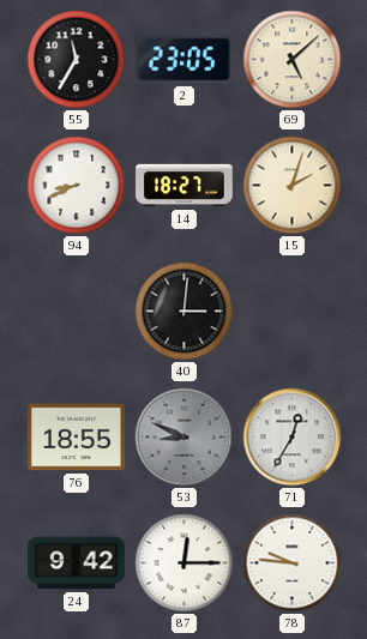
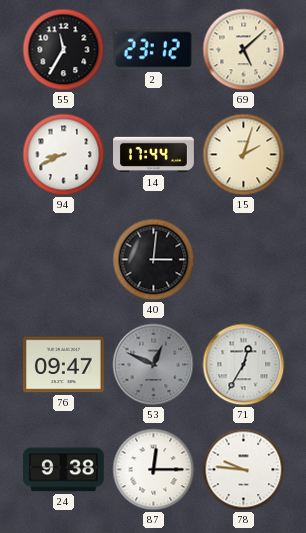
2: 23:05 -> 23:12 (153, 50)
14: 18:27 -> 17:44 (154, 155)
76: 18:55 -> 09:47 (64, 365)
53: 8:49 -> 12:49 (154, 365)
24: 9:42 -> 9:38 (64, 470)
